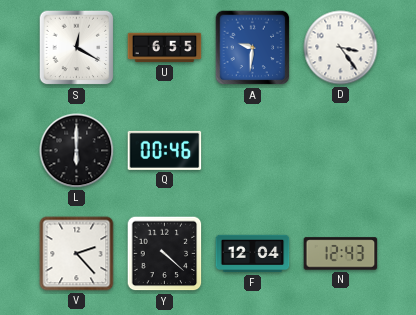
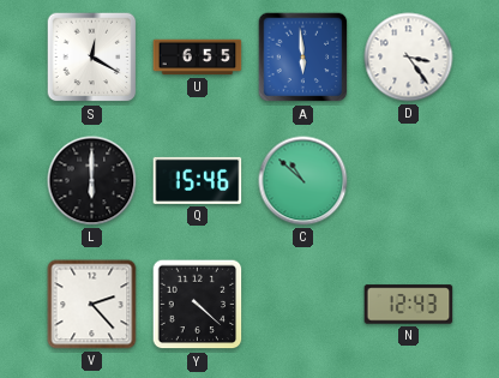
A: 9:31 -> 5:59 (303, 58)
Q: 00:46 -> 15:46 (198, 180)
C: none -> 10:52 (303, 181)
F: 12:04 -> none (253, 254)
